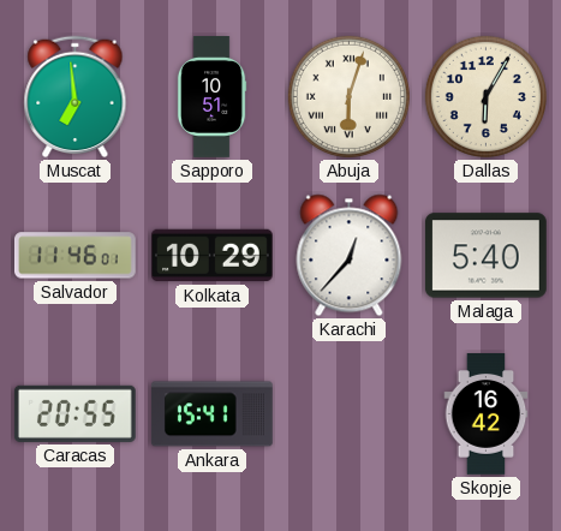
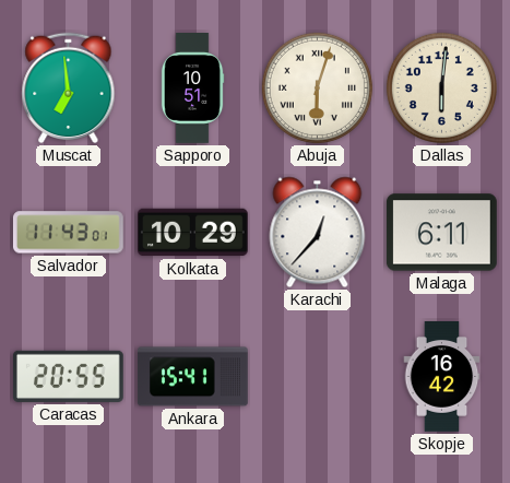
Dallas: 6:05 -> 6:01 (441, 87)
Salvador: 11:46 -> 11:43 (68, 233)
Malaga: 5:40 -> 6:11 (441, 233)
